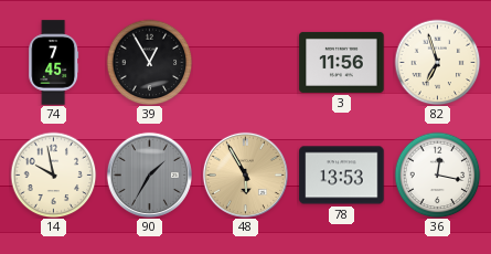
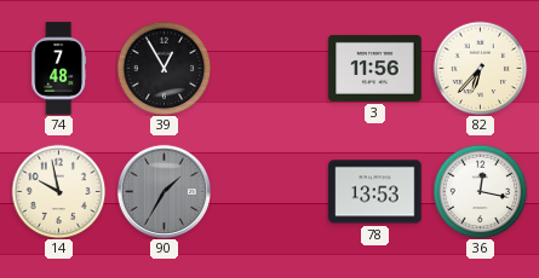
74: 7:45 -> 7:48 (59, 69)
82: 6:57 -> 6:37 (480, 68)
48: 5:55 -> none (245, 174)
